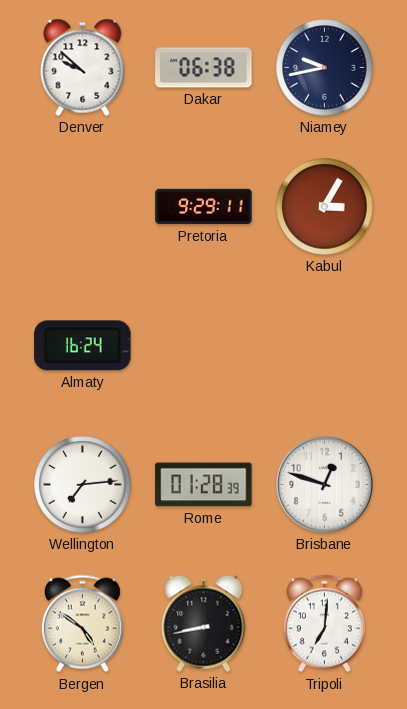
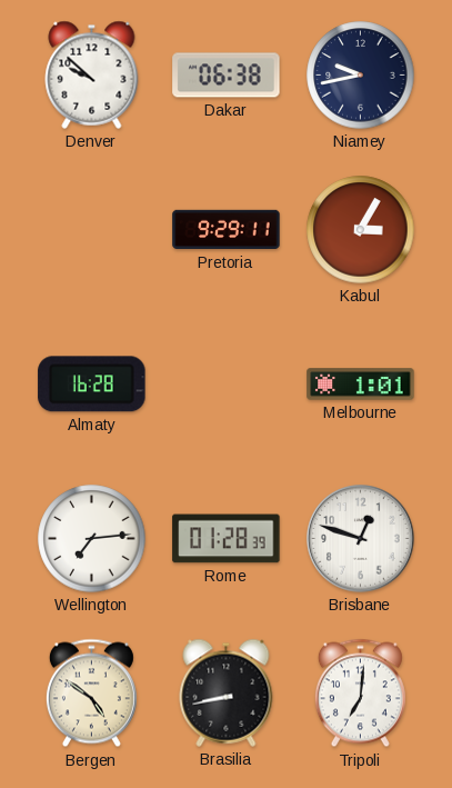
Almaty: 16:24 -> 16:28 (92, 385)
Melbourne: none -> 1:01 (361, 385)
